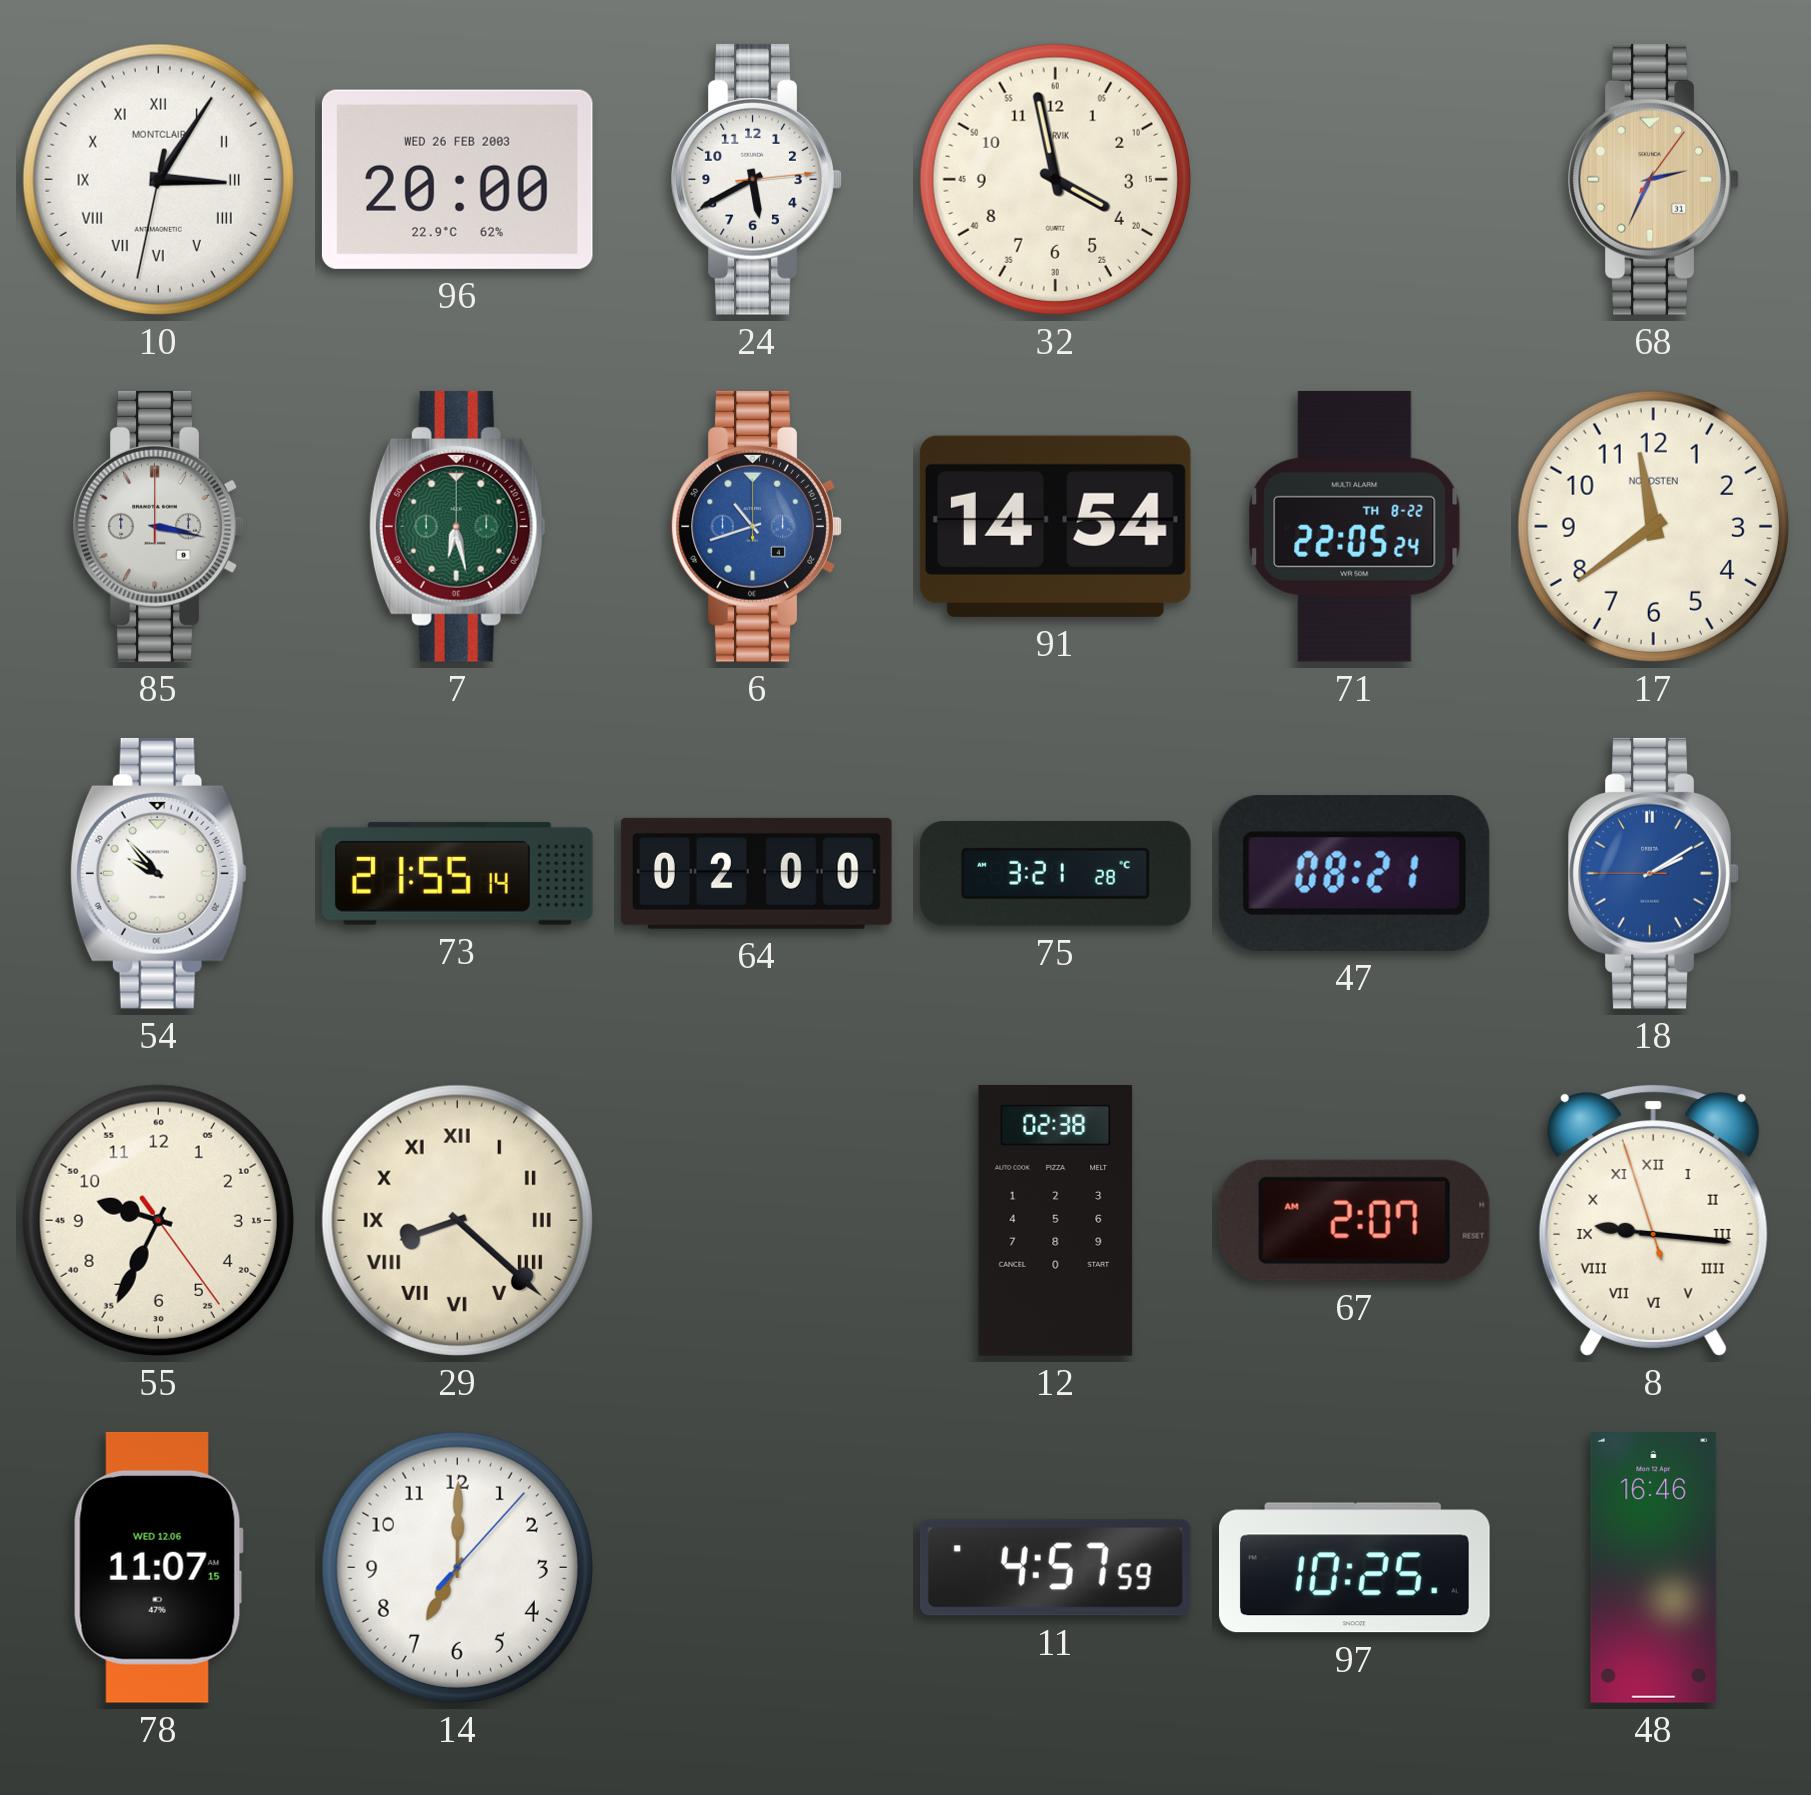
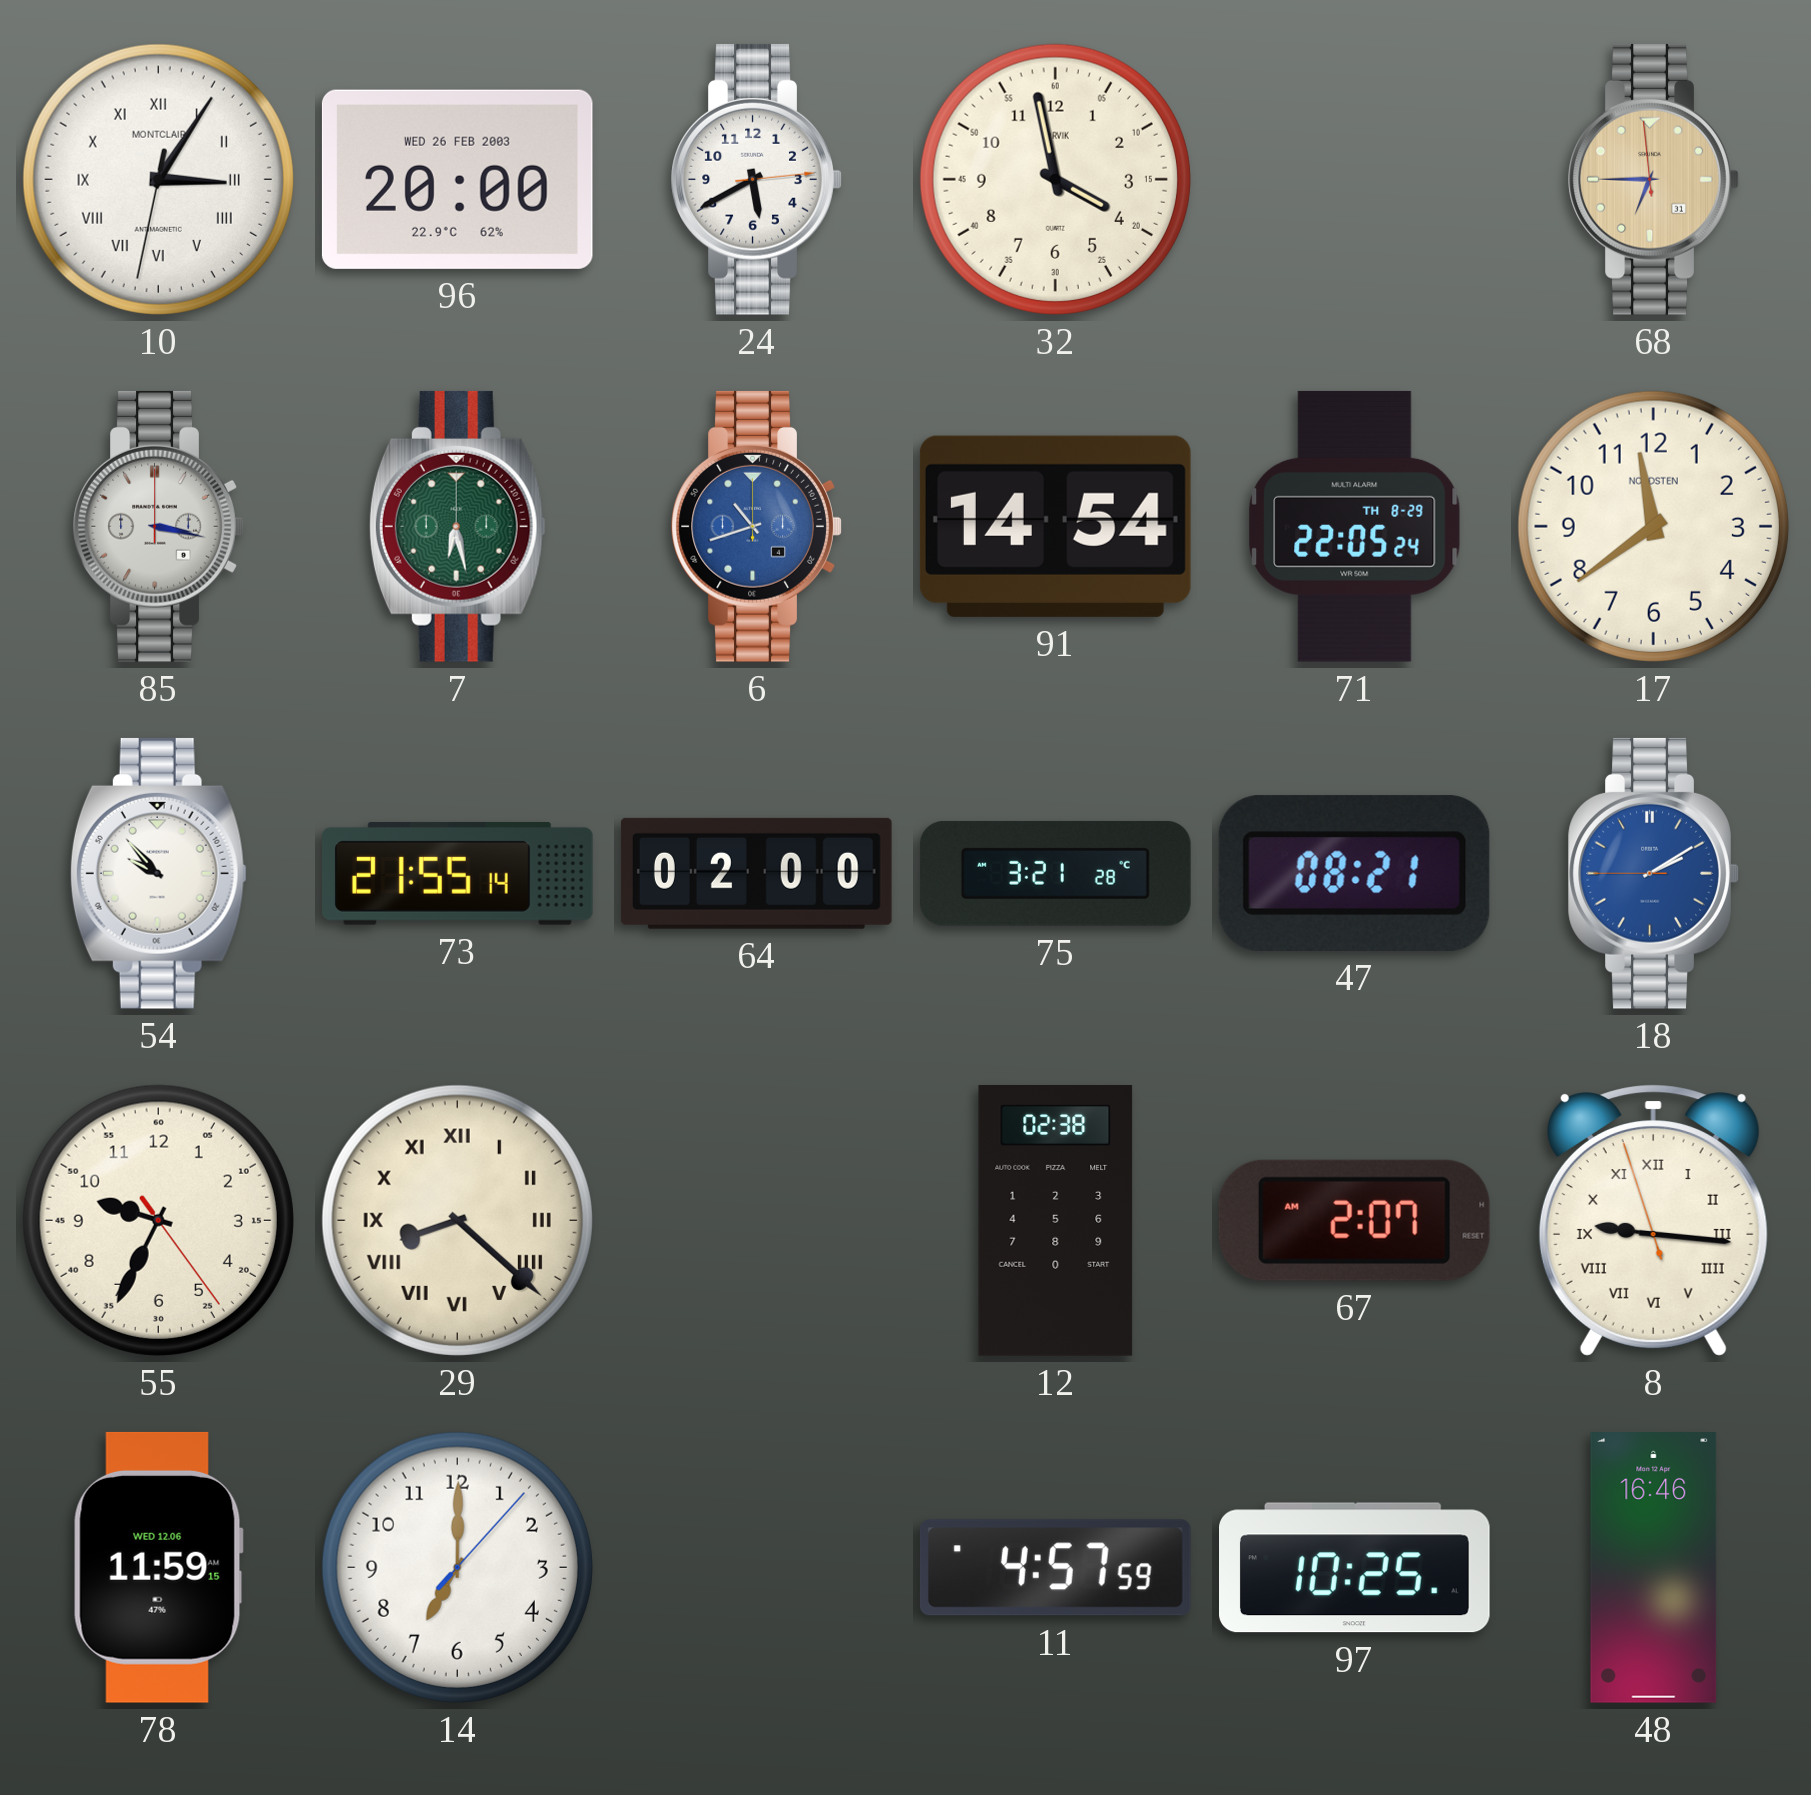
68: 2:34 -> 6:44 (1653, 179)
71 date: TH 8-22 -> TH 8-29 (1355, 526)
78: 11:07 -> 11:59 (158, 1567)
